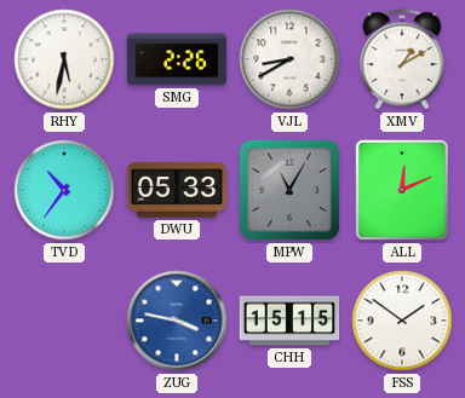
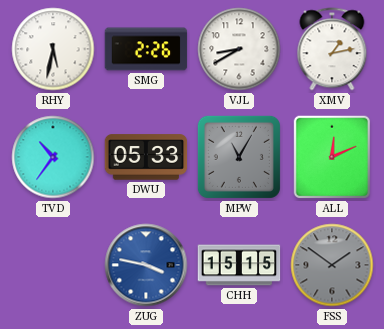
XMV: 1:10 -> 1:13 (332, 49)
FSS dial: white -> grey (332, 265)
